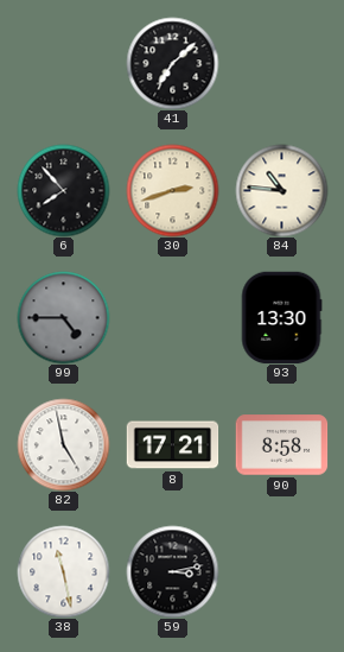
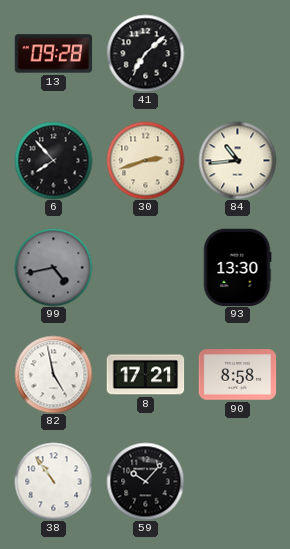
13: none -> 09:28 (53, 54)
84: 10:46 -> 10:44 (237, 160)
99: 4:45 -> 4:43 (53, 267)
38: 11:28 -> 10:54 (53, 481)
59: 3:13 -> 10:07 (145, 481)
